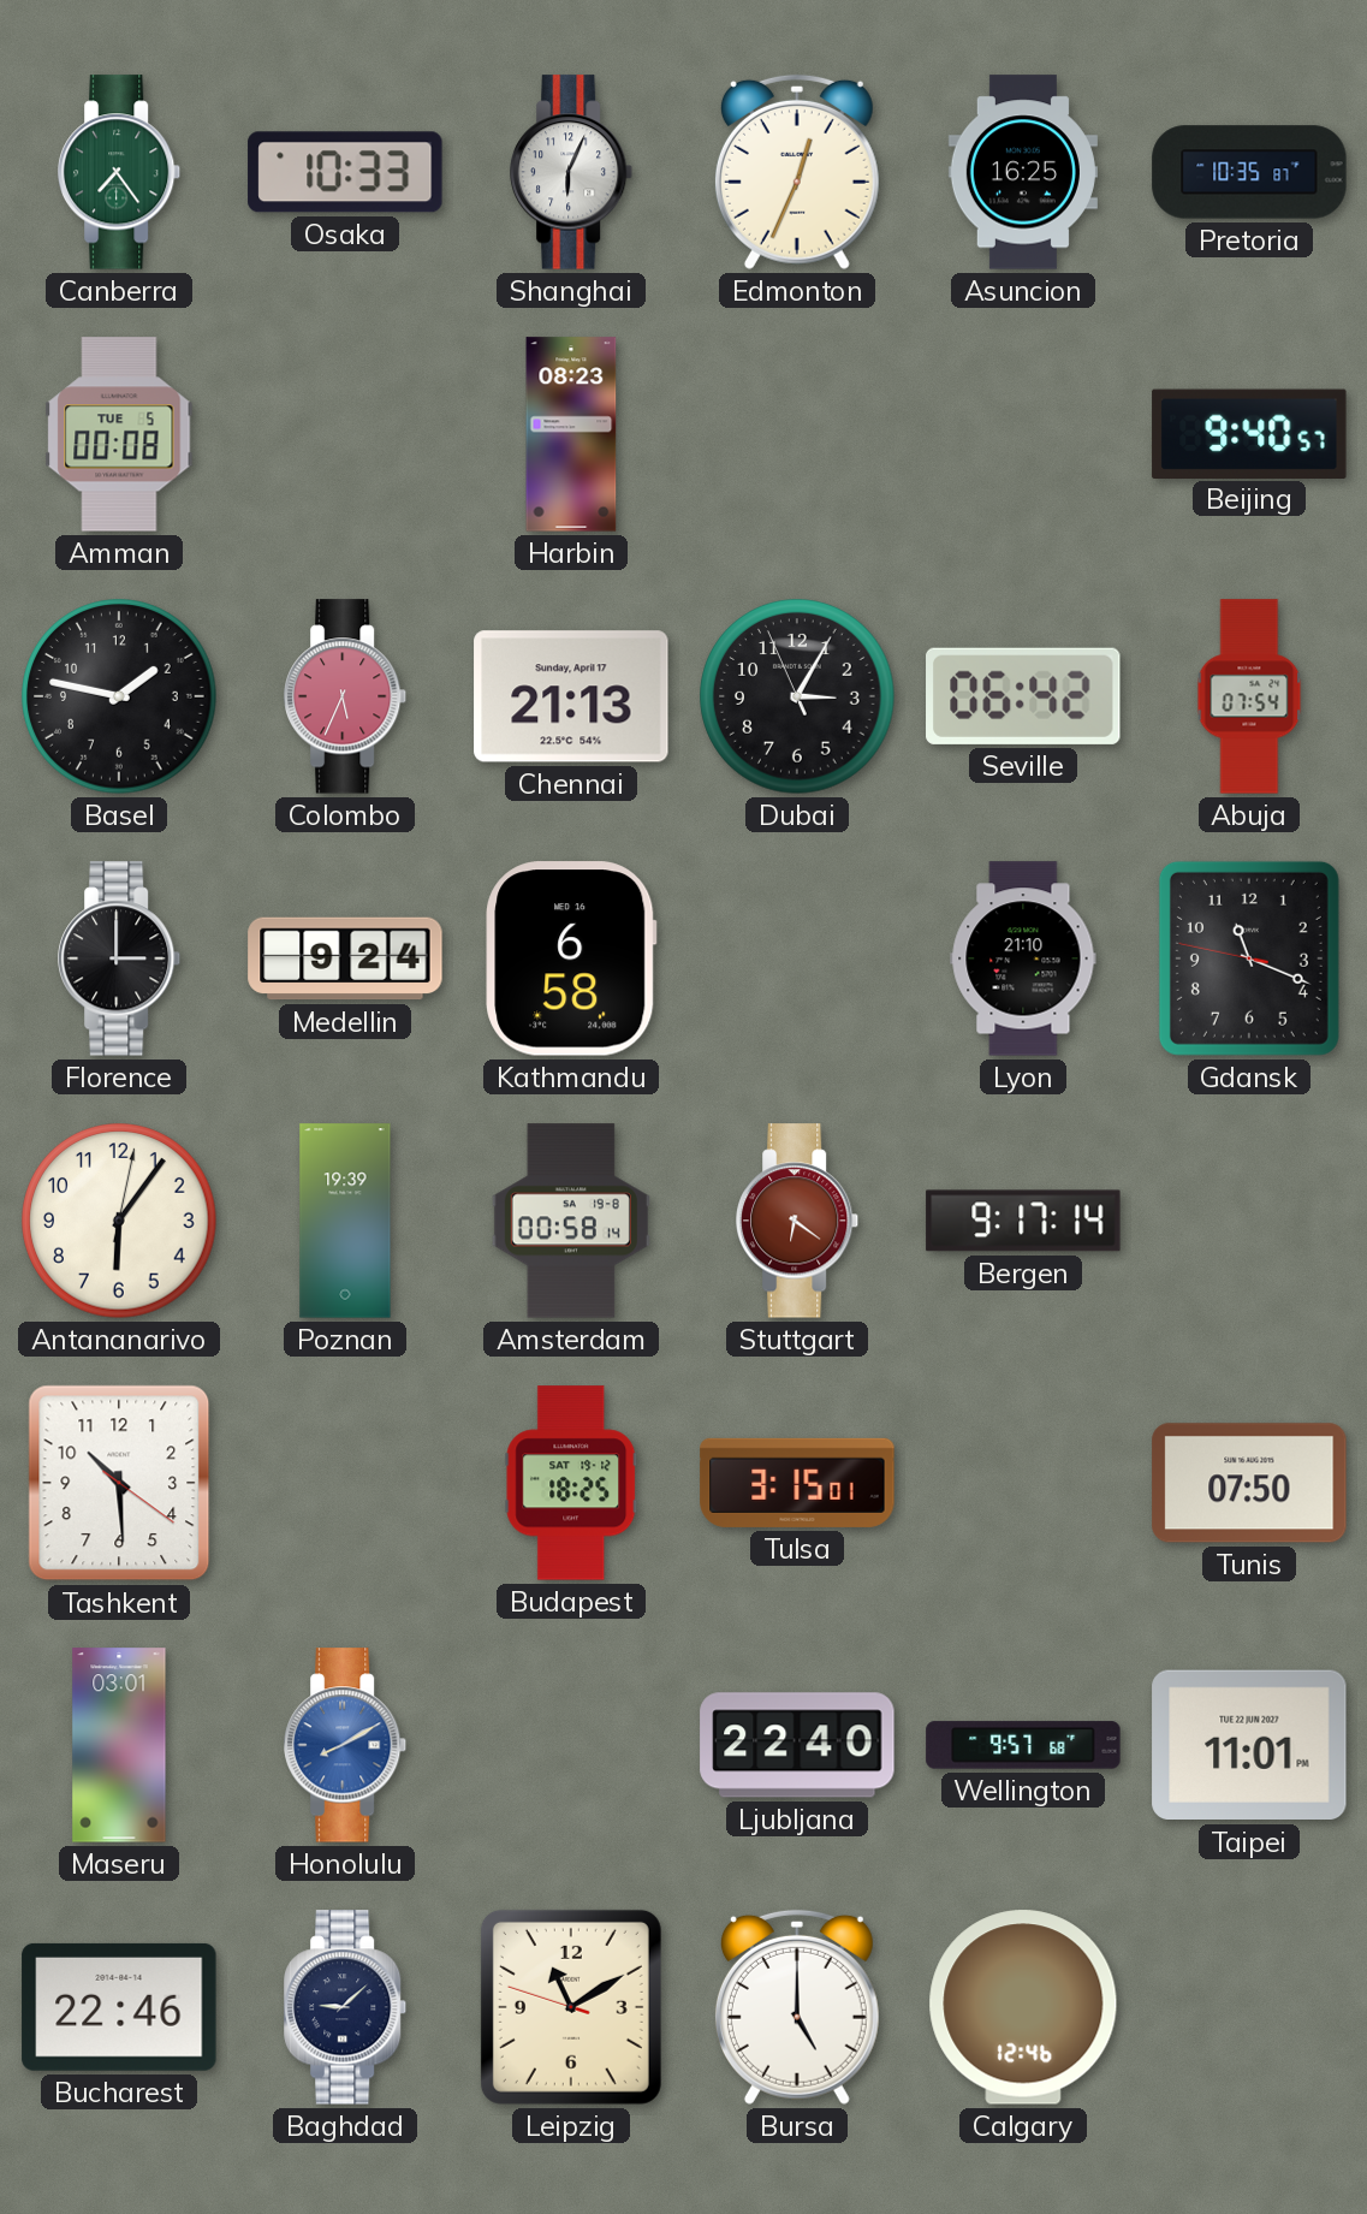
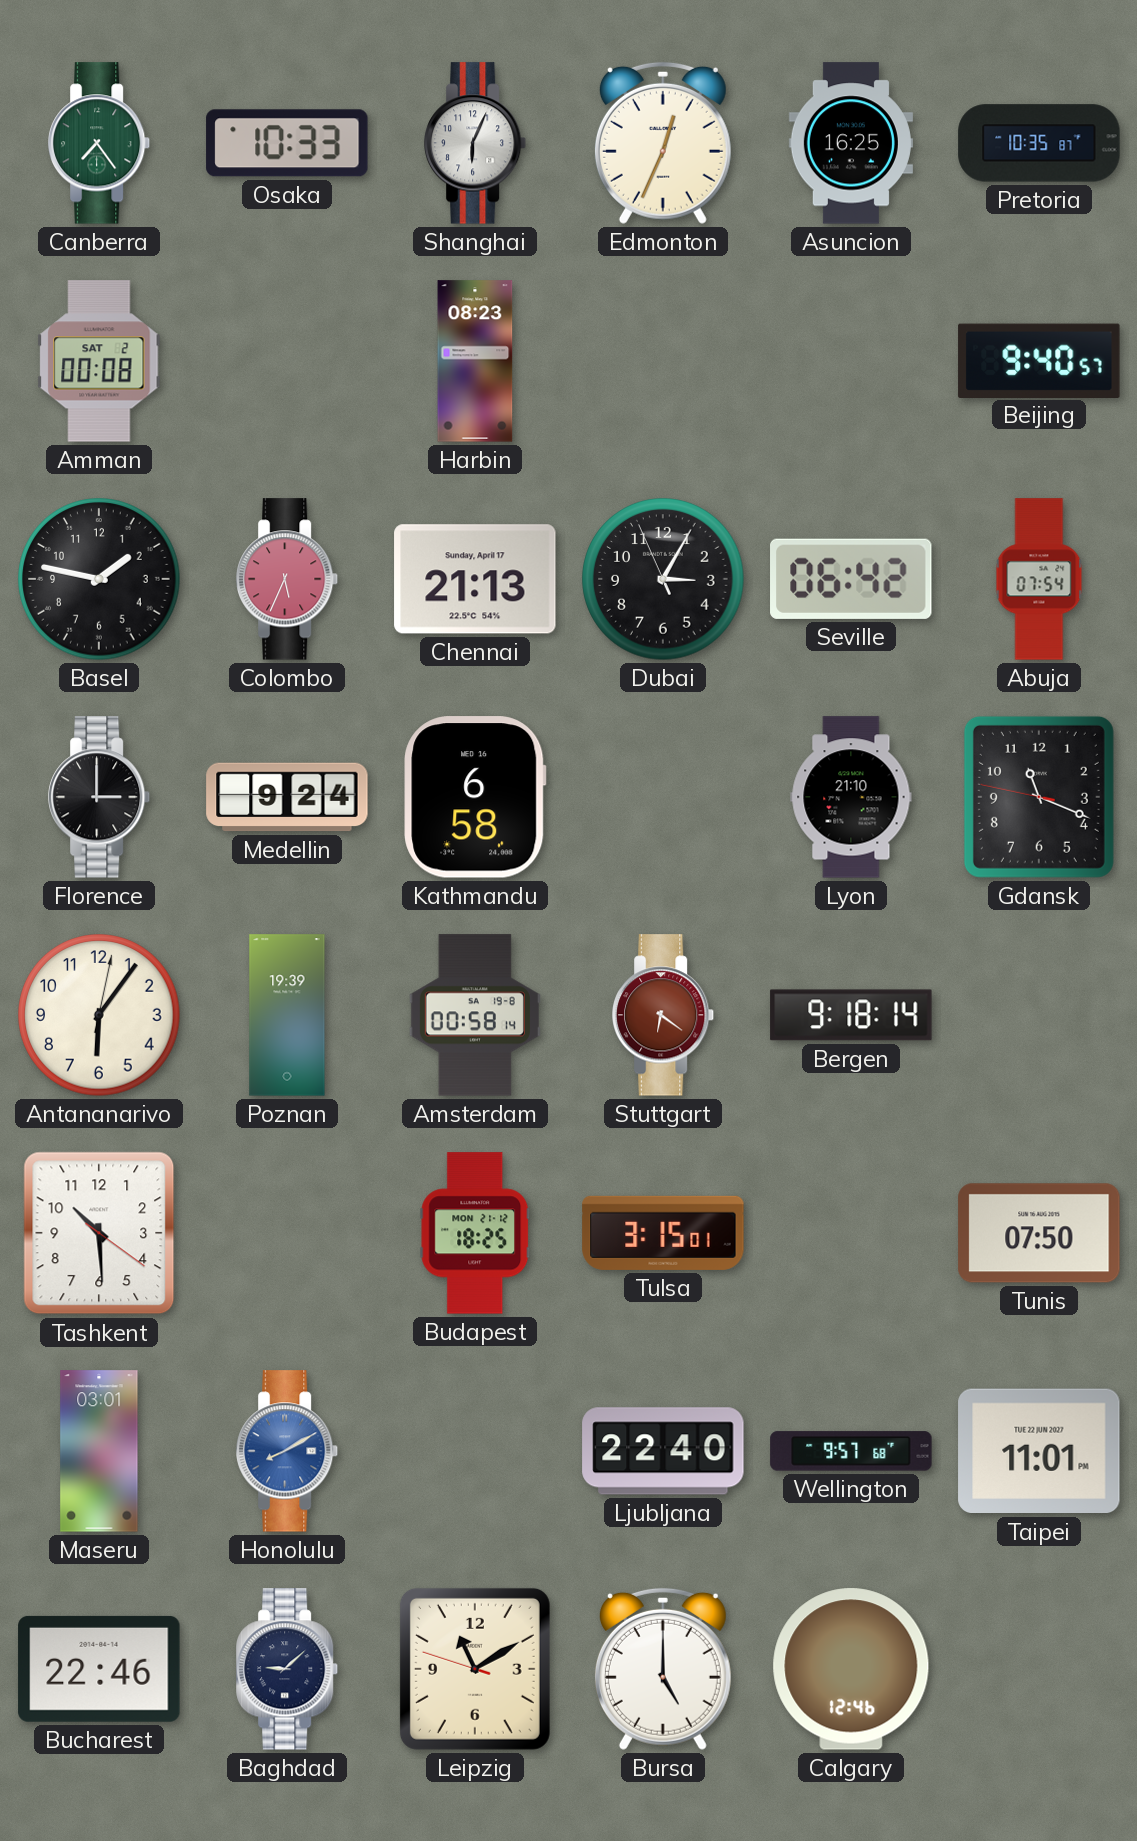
Amman date: TUE 5 -> SAT 2 (99, 361)
Bergen: 9:17 -> 9:18 (851, 1015)
Budapest date: SAT 19-12 -> MON 21-12 (475, 1233)
